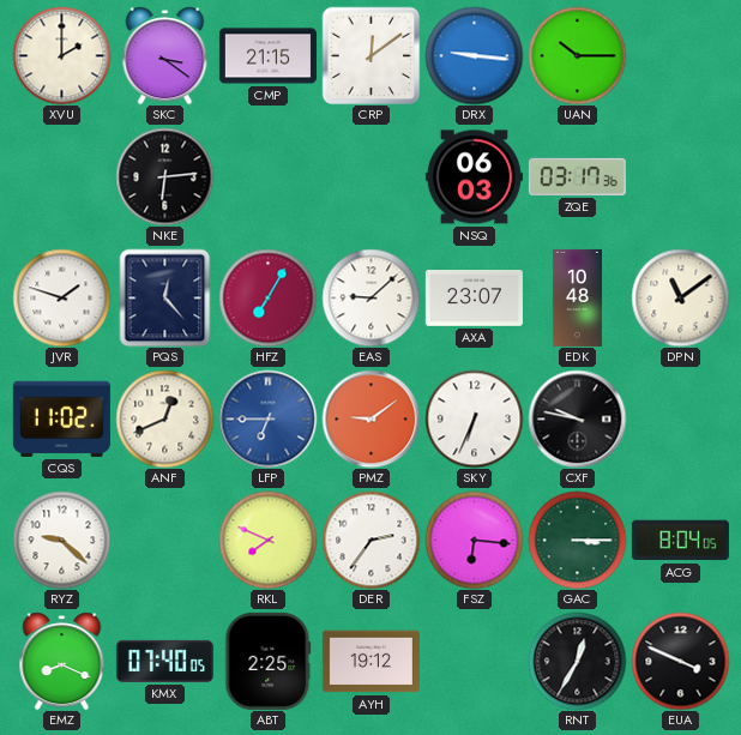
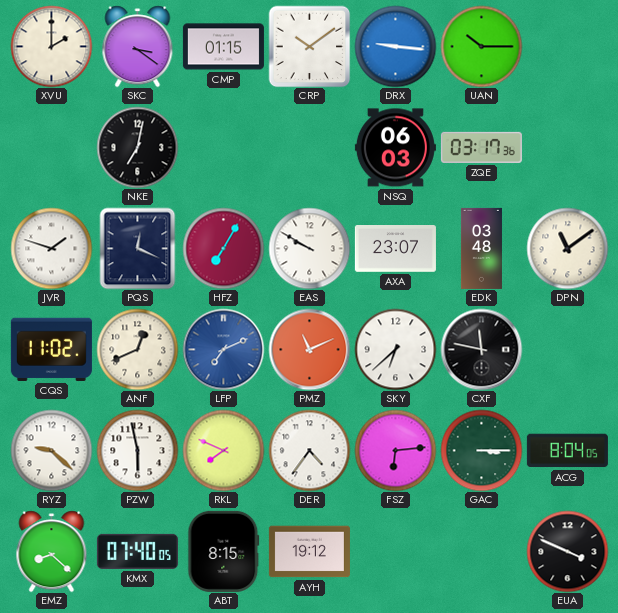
CMP: 21:15 -> 01:15 (223, 47)
CRP: 12:09 -> 10:09 (309, 46)
NKE: 6:14 -> 7:02 (137, 147)
PQS: 12:23 -> 12:19 (138, 248)
EAS: 9:08 -> 9:50 (309, 248)
EDK: 10:48 -> 03:48 (481, 248)
LFP: 6:45 -> 7:11 (223, 349)
PMZ: 9:09 -> 11:11 (309, 349)
SKY: 6:34 -> 6:38 (395, 349)
CXF: 9:47 -> 11:47 (481, 349)
PZW: none -> 5:58 (137, 450)
DER: 2:36 -> 4:36 (309, 450)
FSZ: 6:16 -> 6:14 (395, 450)
EMZ: 8:19 -> 8:22 (52, 551)
ABT: 2:25 -> 8:15 (224, 551)
RNT: 12:35 -> none (577, 661)
